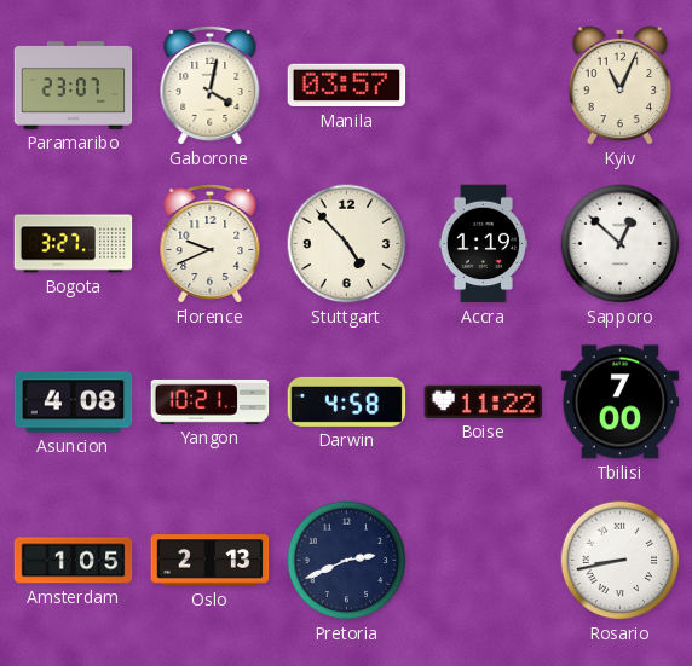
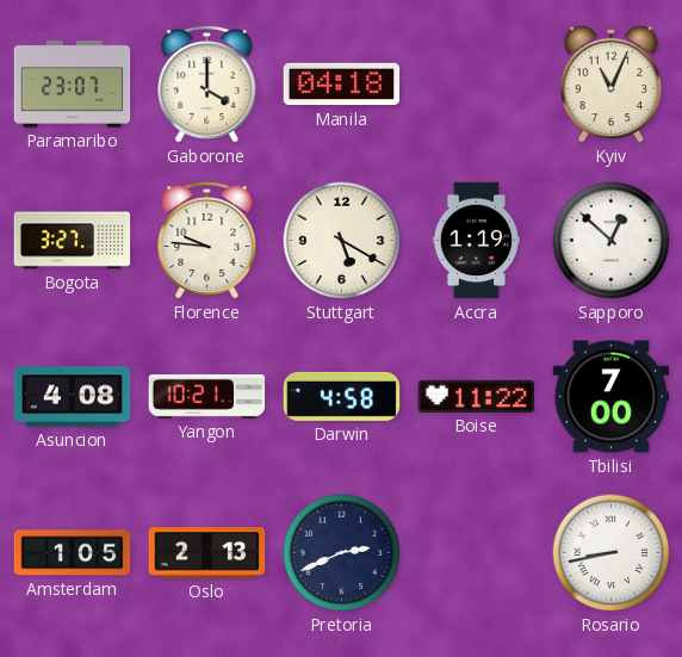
Gaborone: 4:02 -> 4:00 (207, 83)
Manila: 03:57 -> 04:18 (342, 85)
Florence: 9:41 -> 9:46 (207, 240)
Stuttgart: 4:53 -> 5:20 (342, 241)
